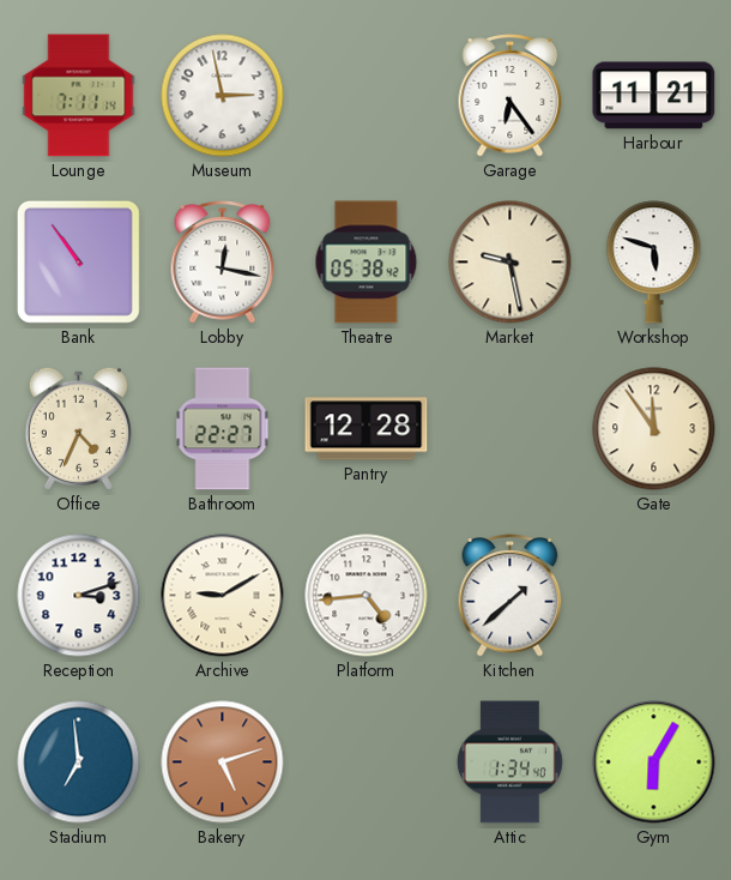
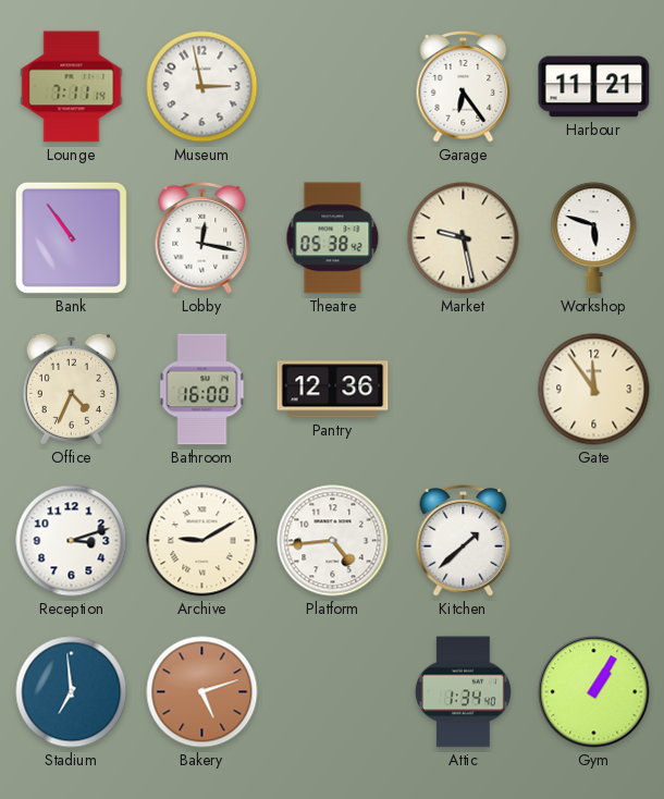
Bathroom: 22:27 -> 16:00 (202, 390)
Pantry: 12:28 -> 12:36 (333, 390)
Gym: 6:05 -> 1:05 (594, 692)
